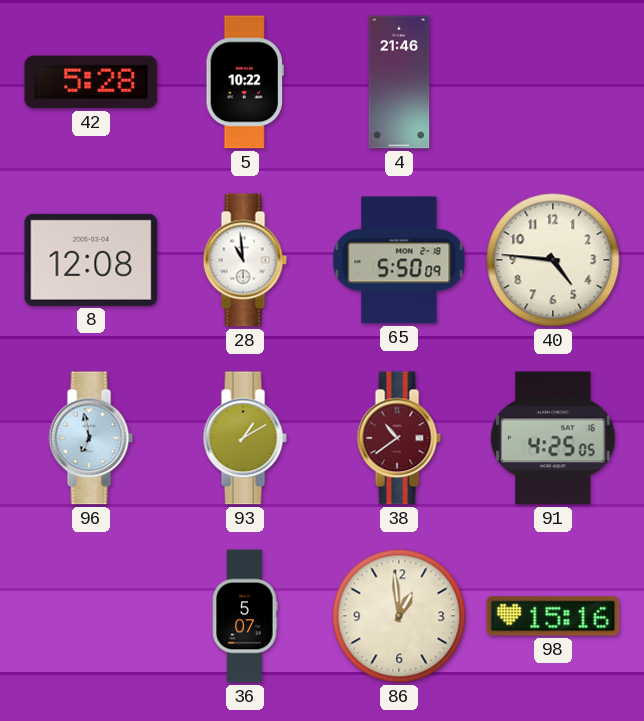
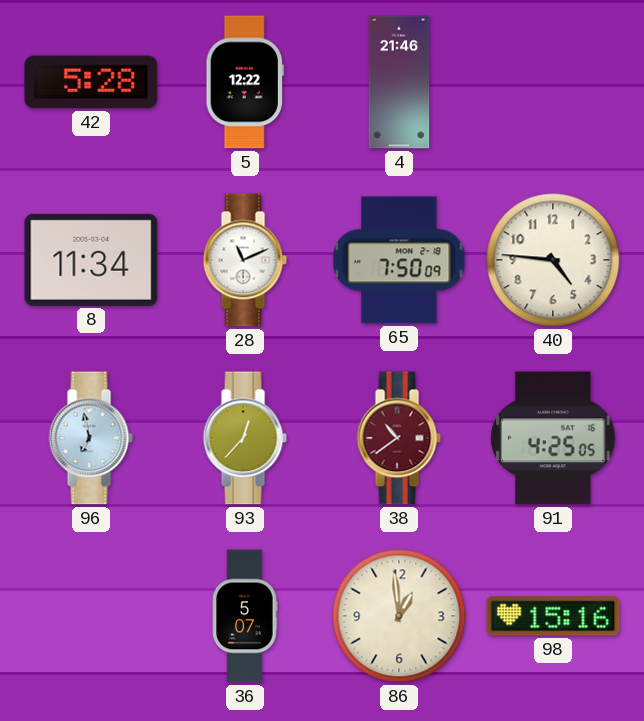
5: 10:22 -> 12:22 (245, 82)
8: 12:08 -> 11:34 (91, 260)
28: 10:59 -> 11:11 (245, 260)
65: 5:50 -> 7:50 (399, 260)
93: 1:10 -> 12:37 (245, 438)
